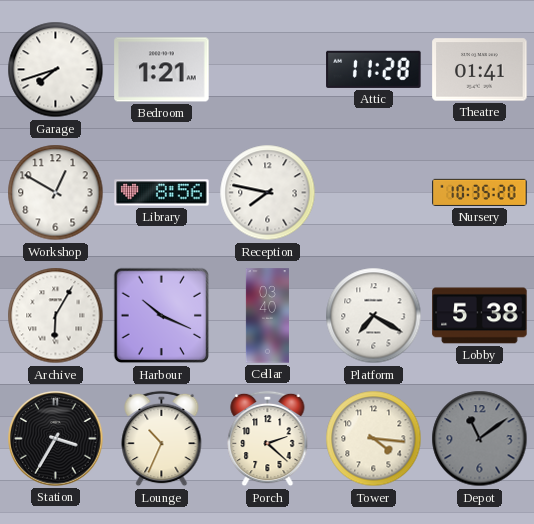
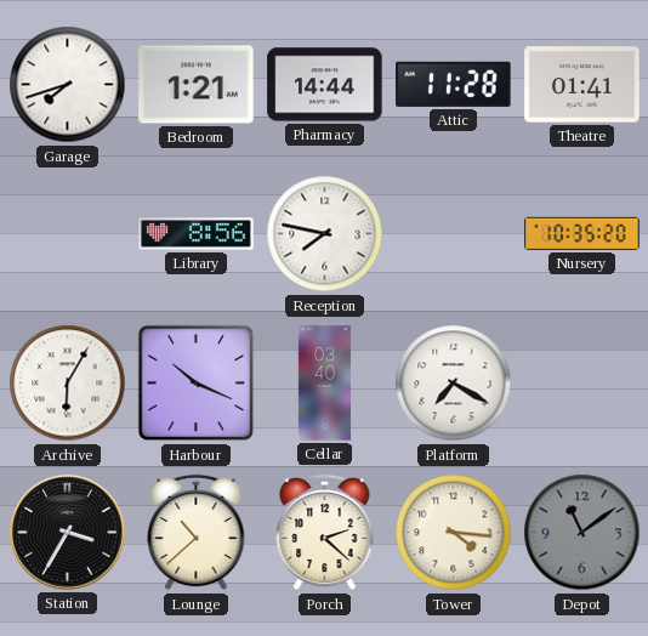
Pharmacy: none -> 14:44 (325, 85)
Workshop: 12:50 -> none (56, 193)
Lobby: 5:38 -> none (480, 316)
Lounge: 10:34 -> 10:38 (197, 533)
